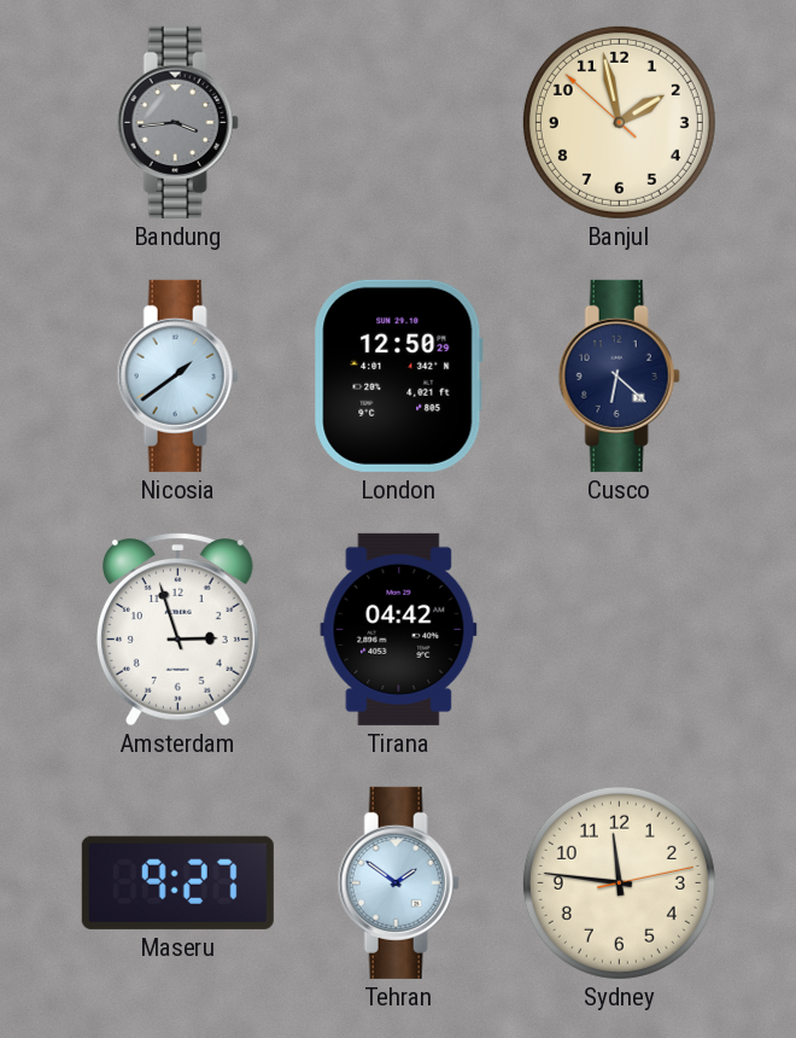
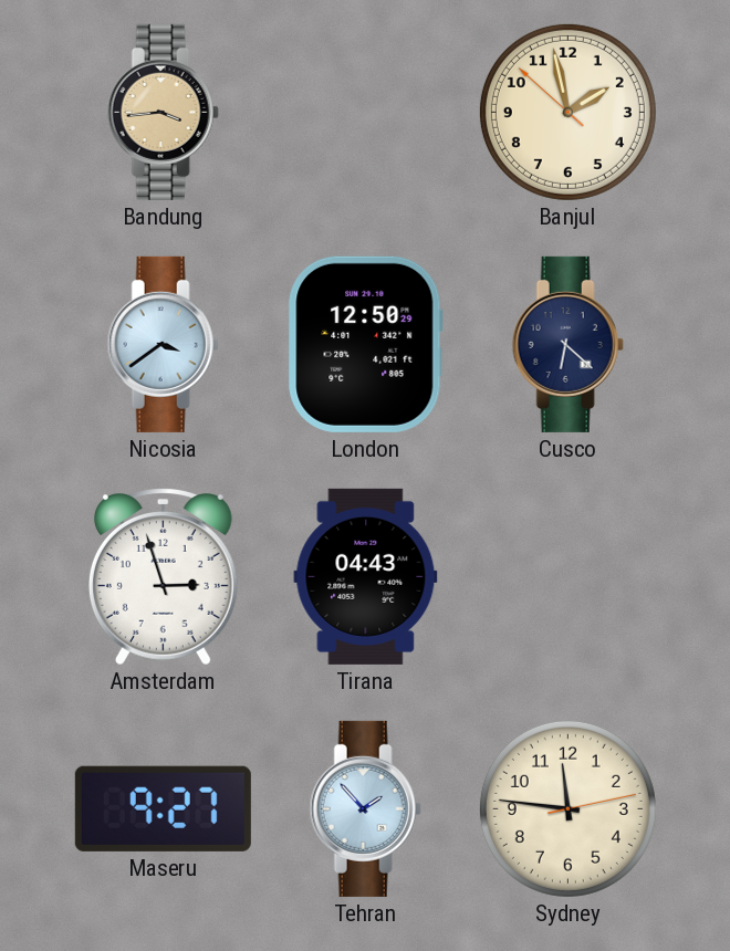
Bandung dial: grey -> champagne (163, 112)
Nicosia: 1:39 -> 3:39 (163, 344)
Tirana: 04:42 -> 04:43 (366, 576)
Tehran: 1:51 -> 1:53 (365, 808)
